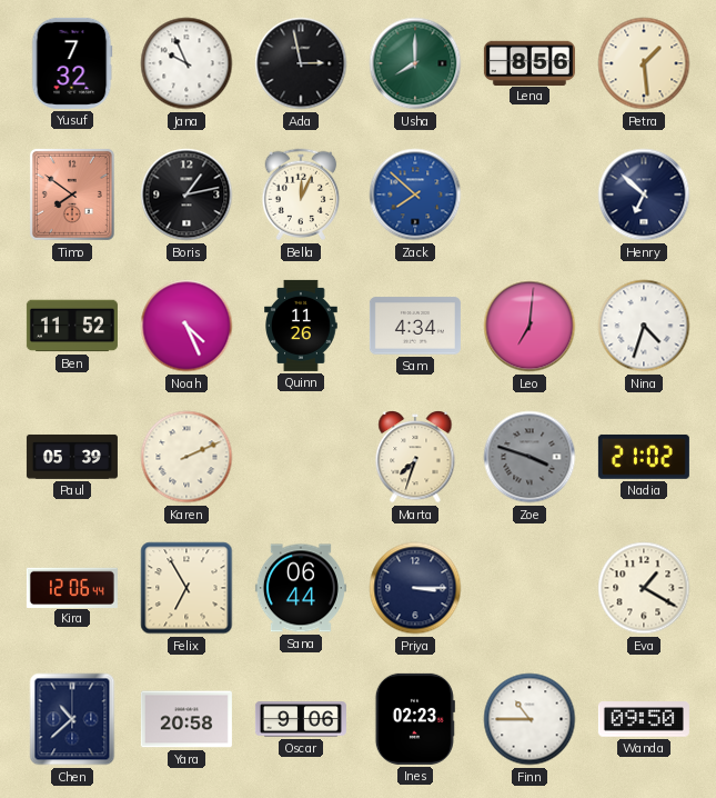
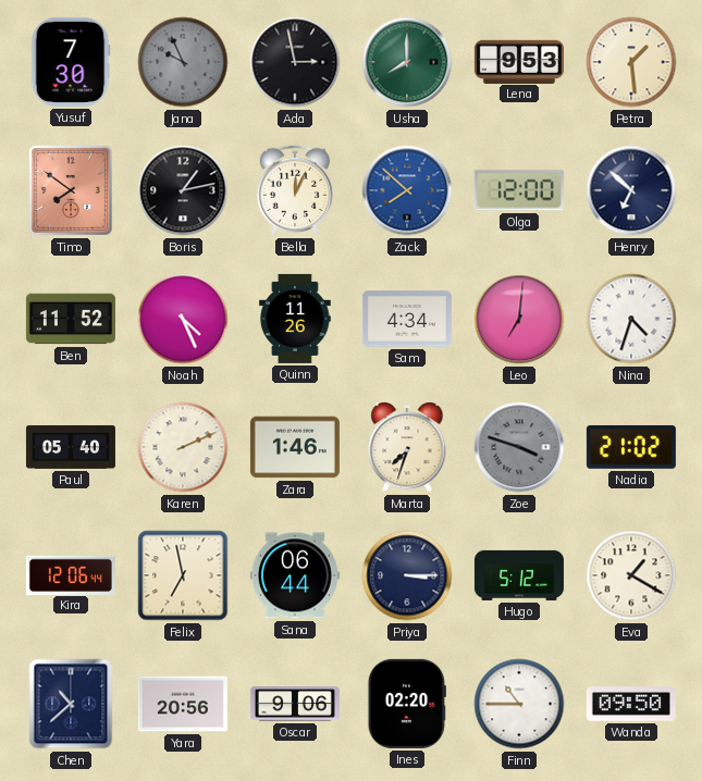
Yusuf: 7:32 -> 7:30 (71, 62)
Jana dial: white -> grey (183, 62)
Lena: 8:56 -> 9:53 (519, 61)
Olga: none -> 12:00 (519, 190)
Paul: 05:39 -> 05:40 (71, 447)
Zara: none -> 1:46 (295, 447)
Felix: 6:55 -> 6:58 (183, 575)
Hugo: none -> 5:12 (519, 575)
Yara: 20:58 -> 20:56 (183, 704)
Ines: 02:23 -> 02:20 (407, 704)
